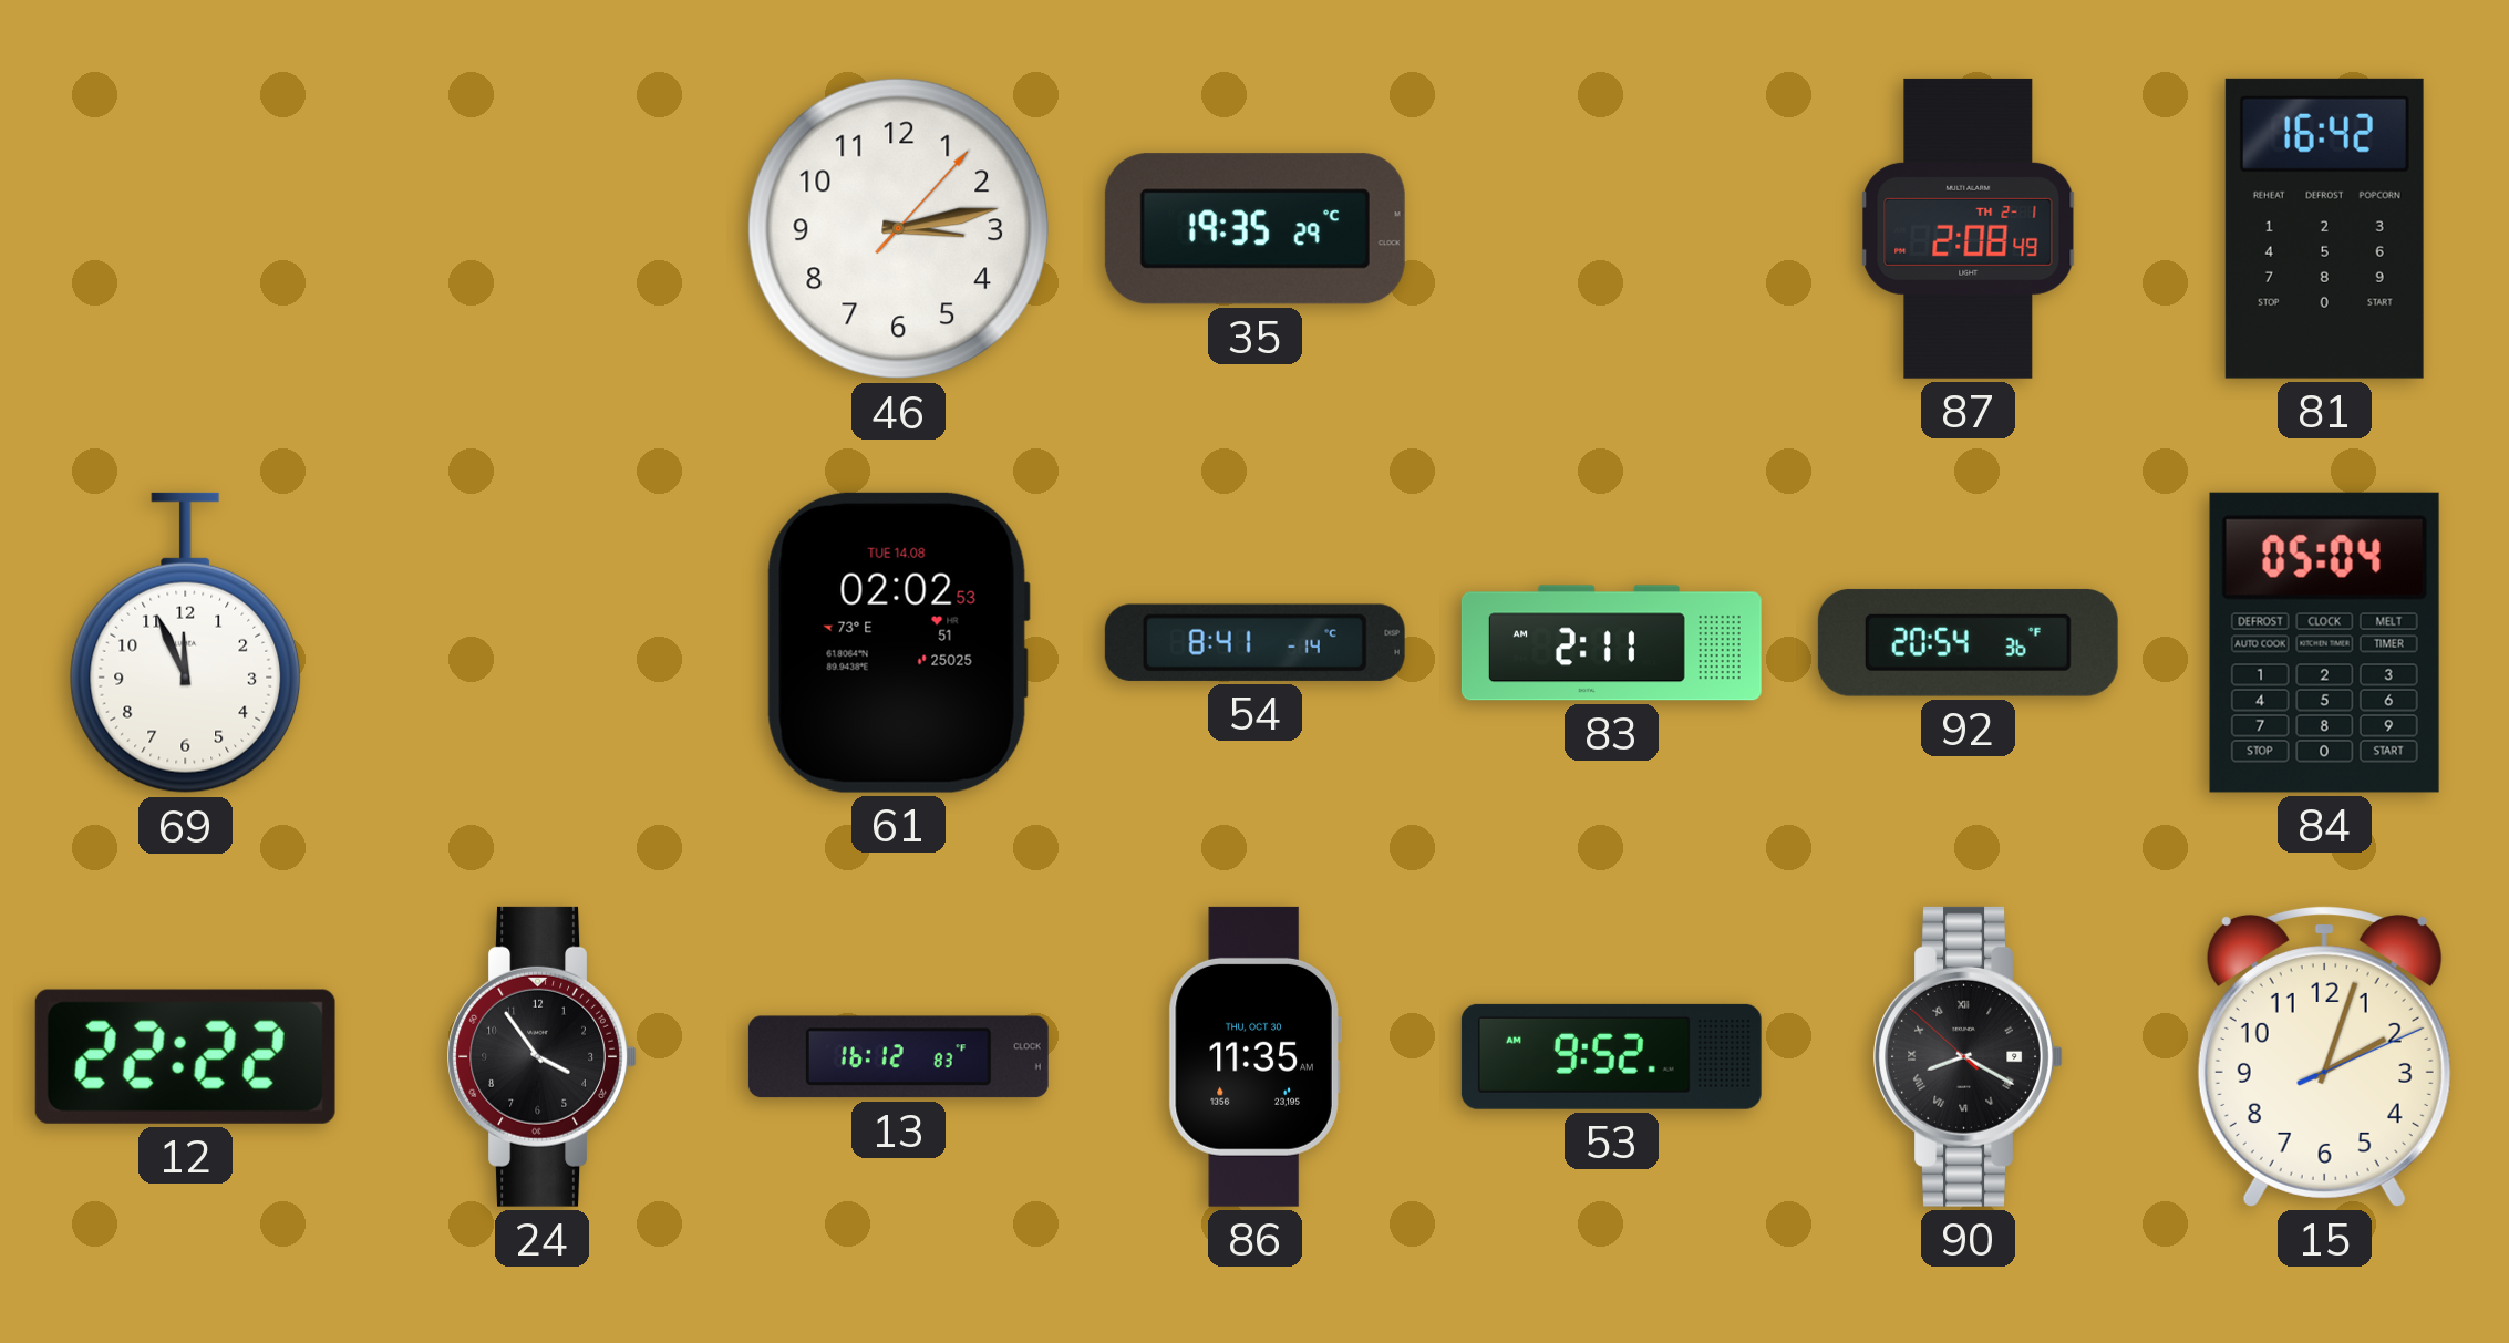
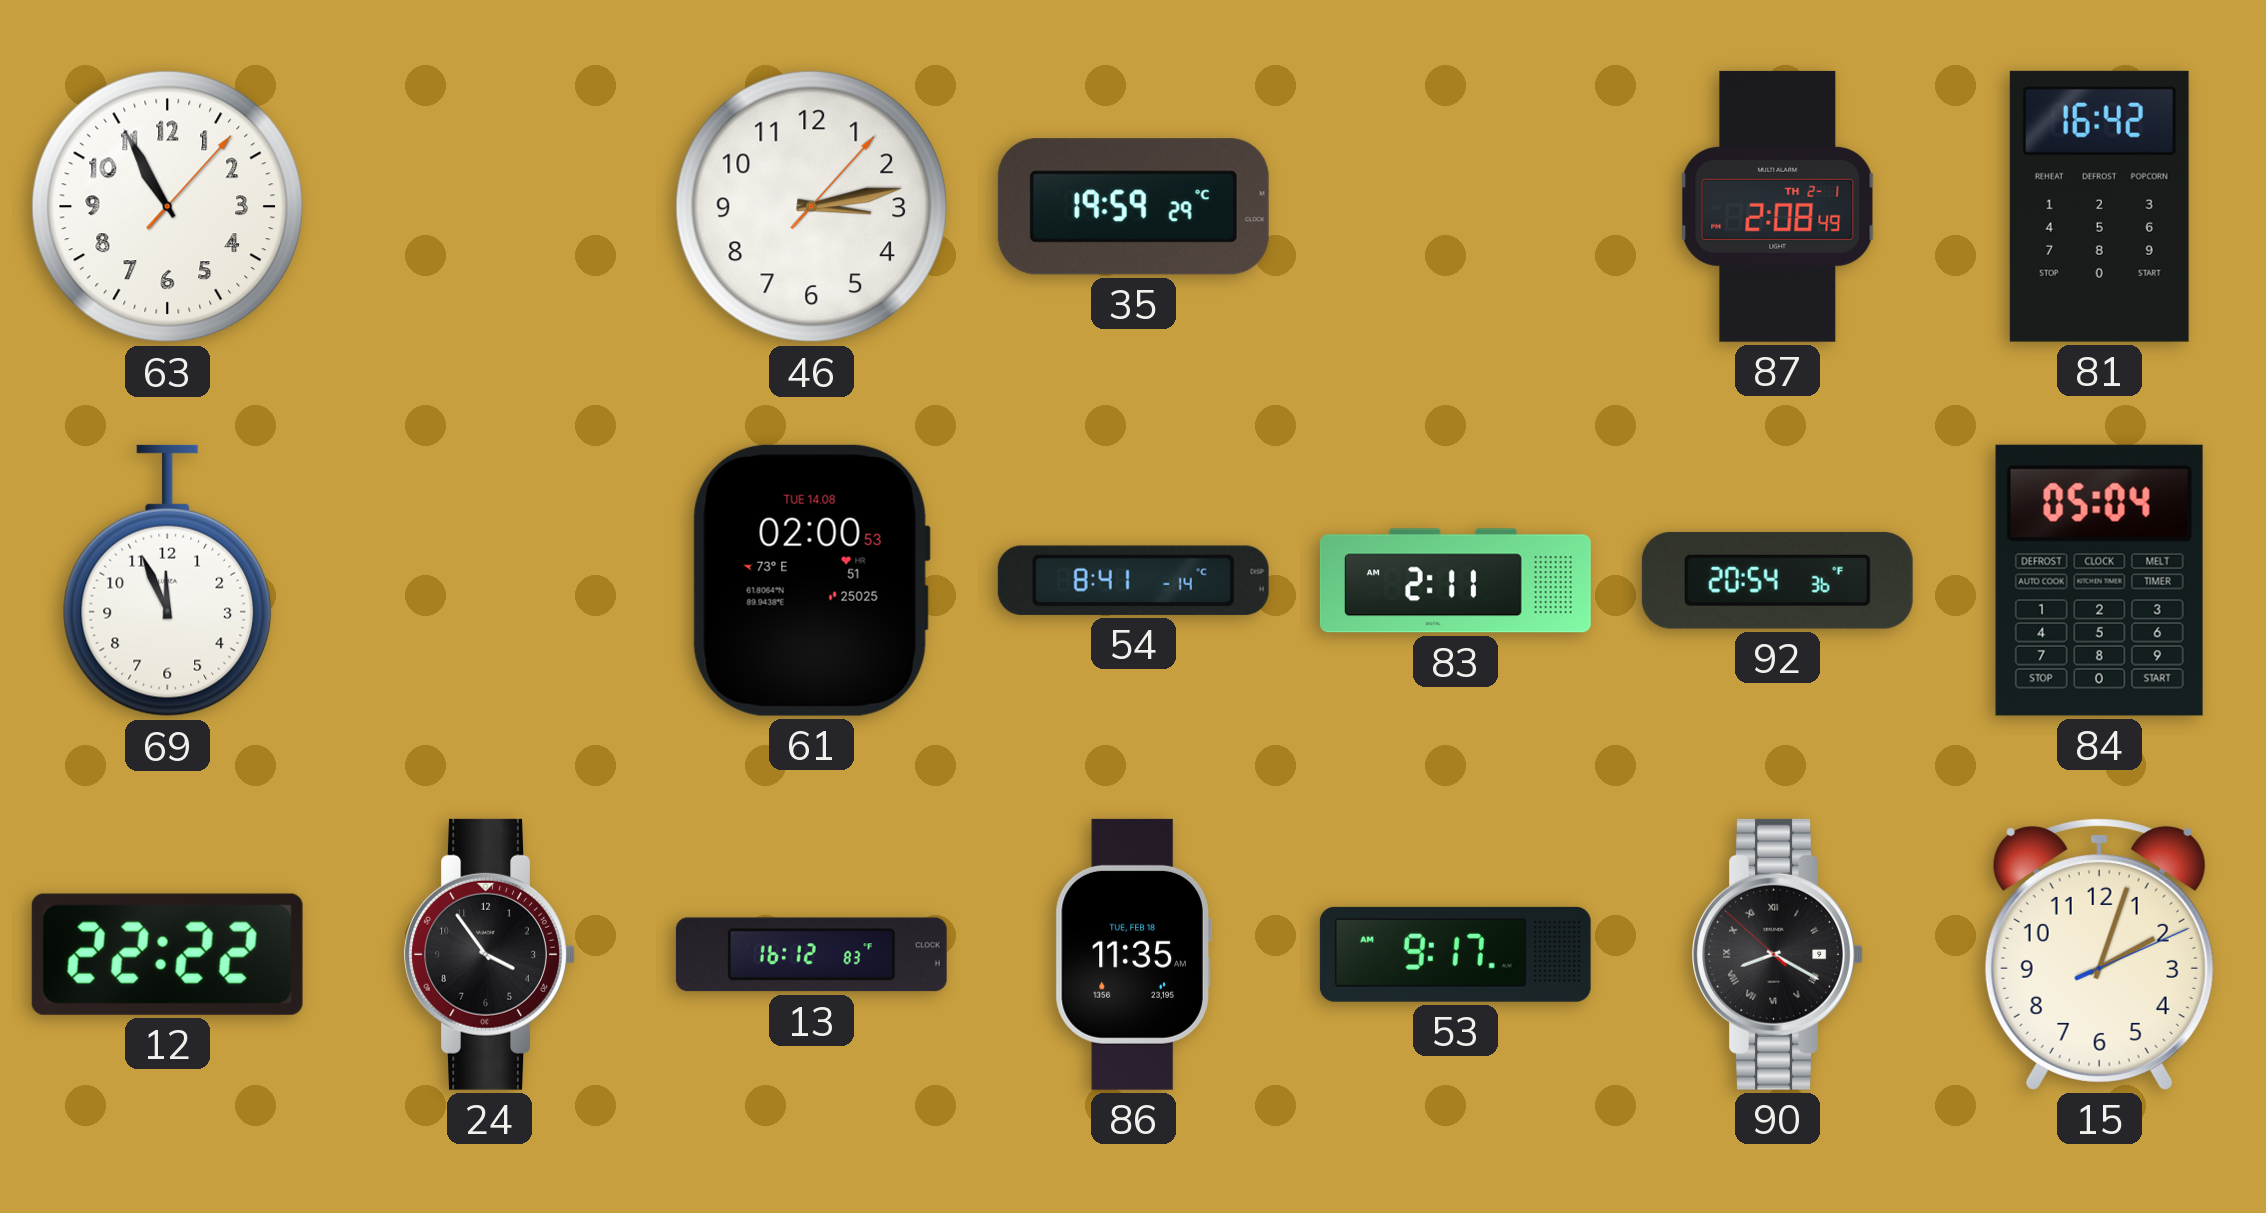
63: none -> 10:55 (168, 207)
35: 19:35 -> 19:59 (1133, 207)
61: 02:02 -> 02:00 (811, 580)
86 date: THU, OCT 30 -> TUE, FEB 18 (1133, 954)
53: 9:52 -> 9:17 (1455, 954)
